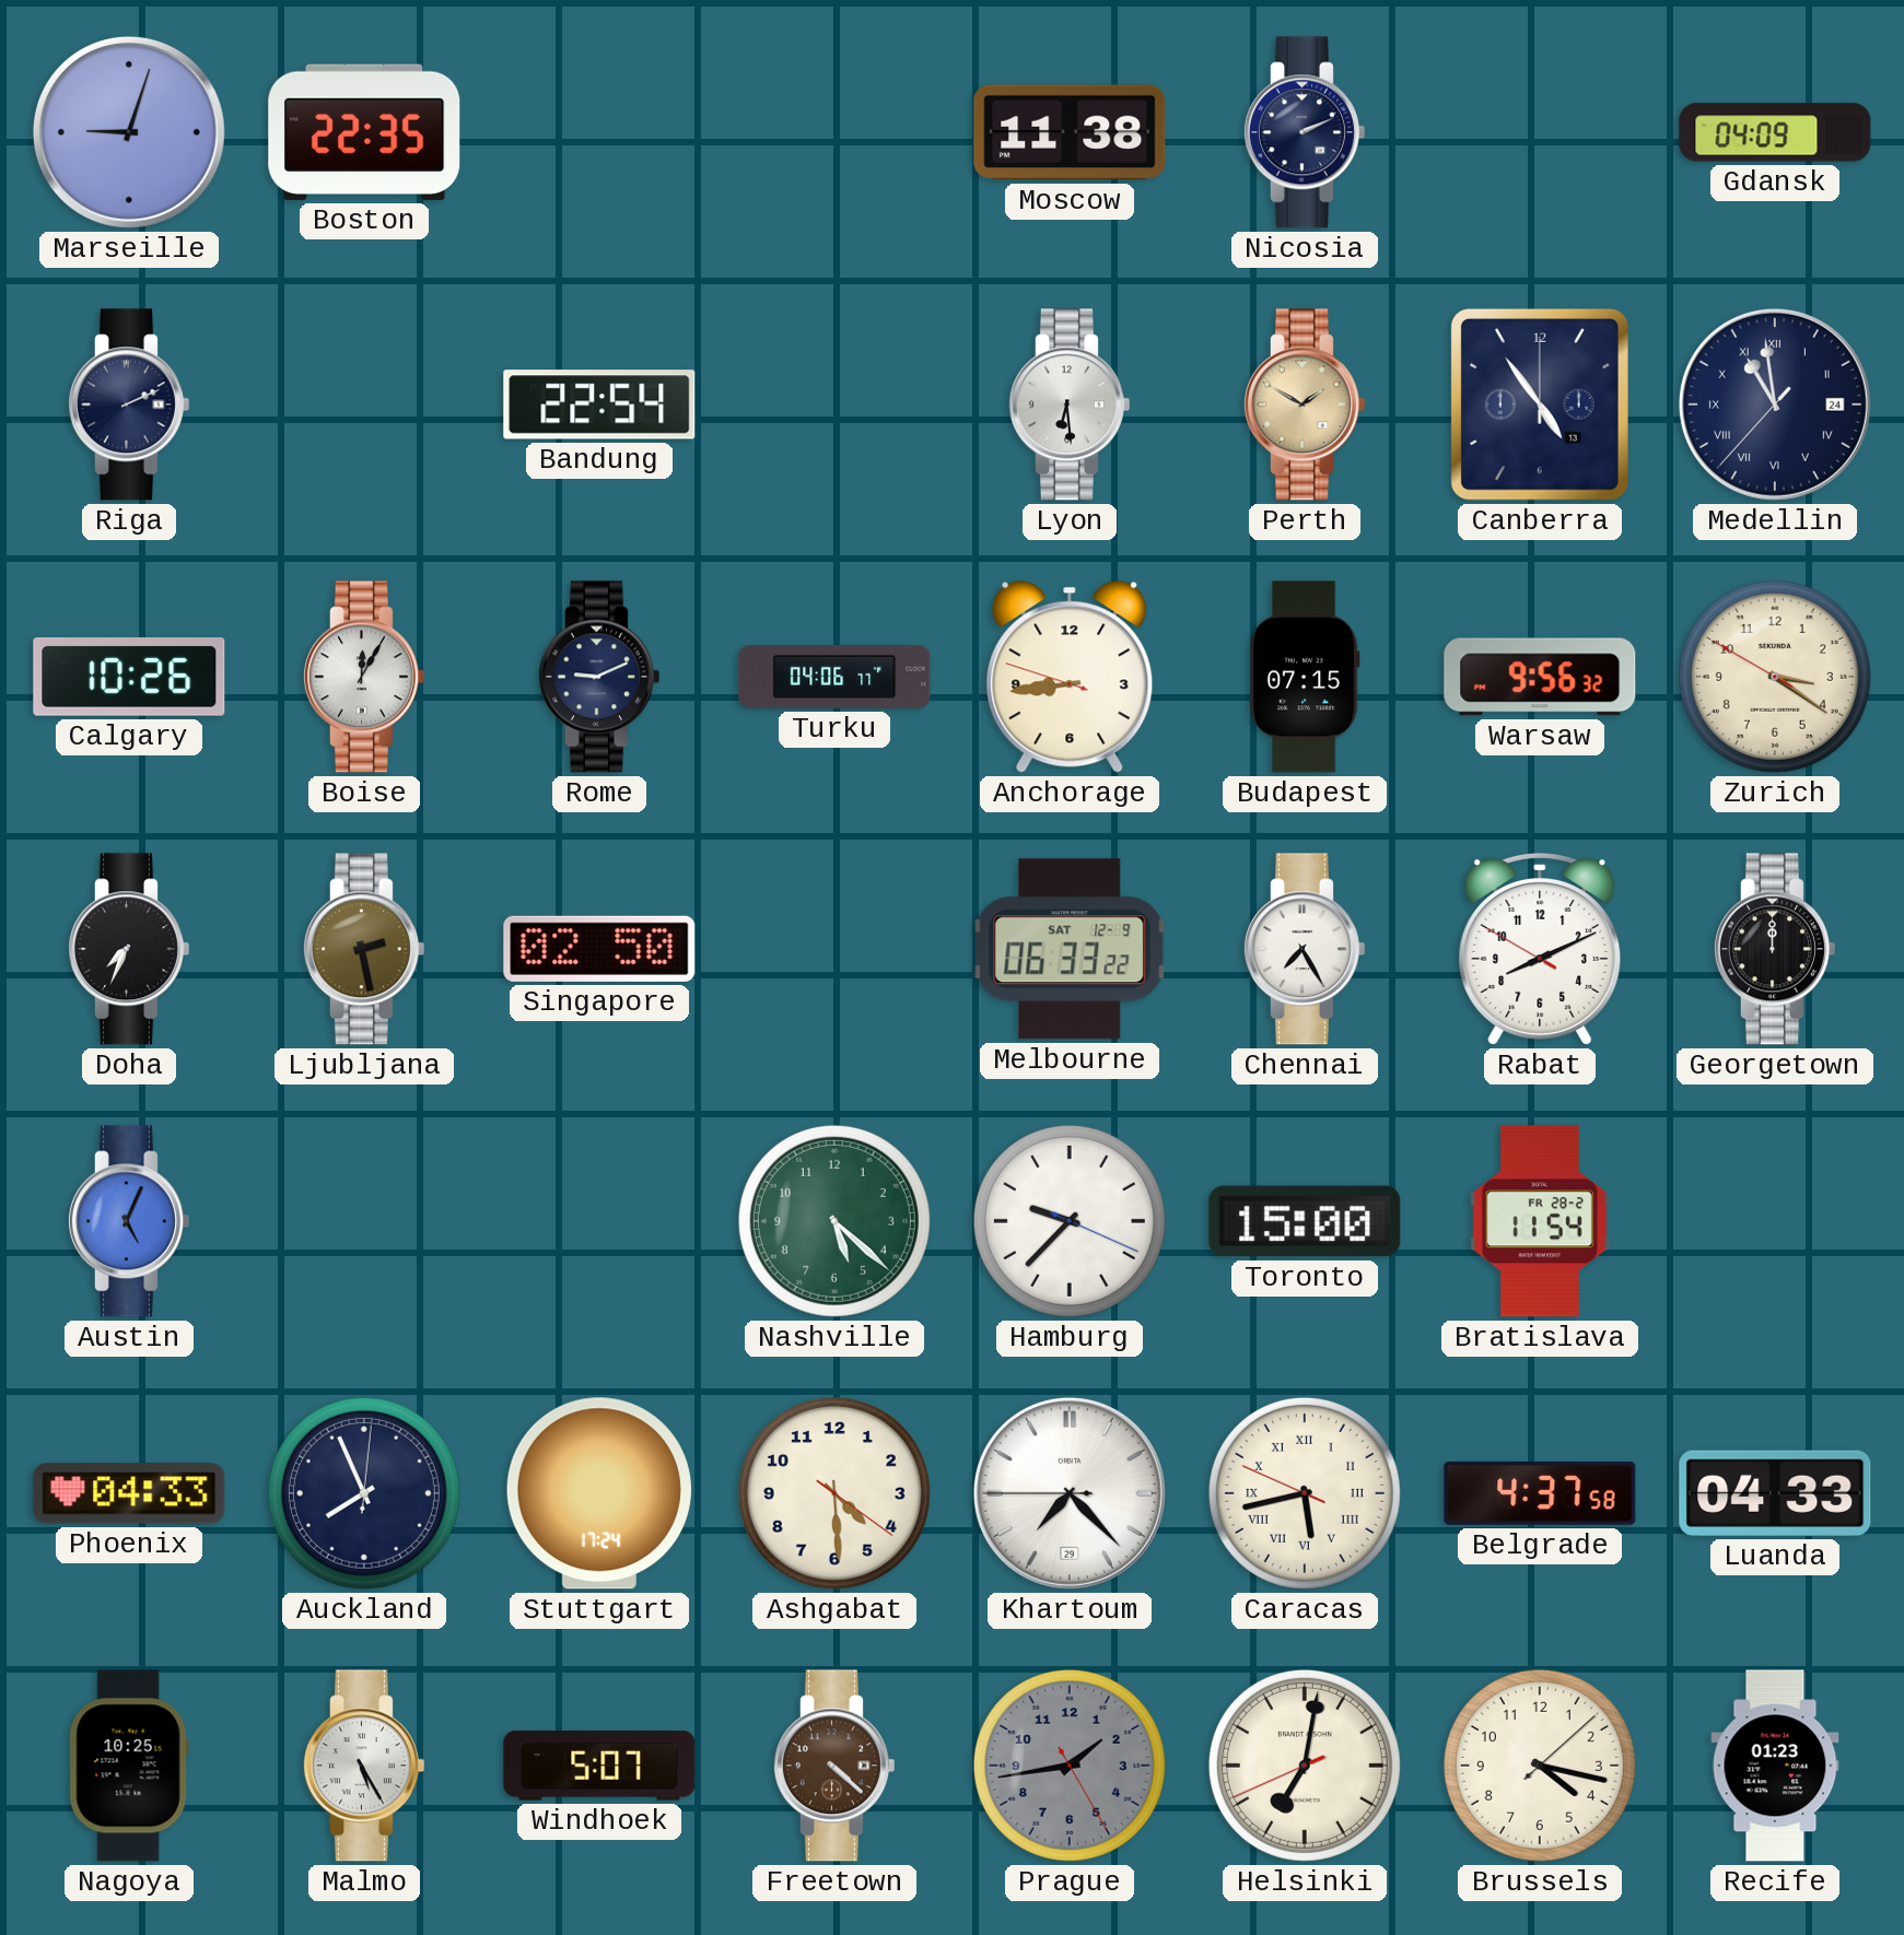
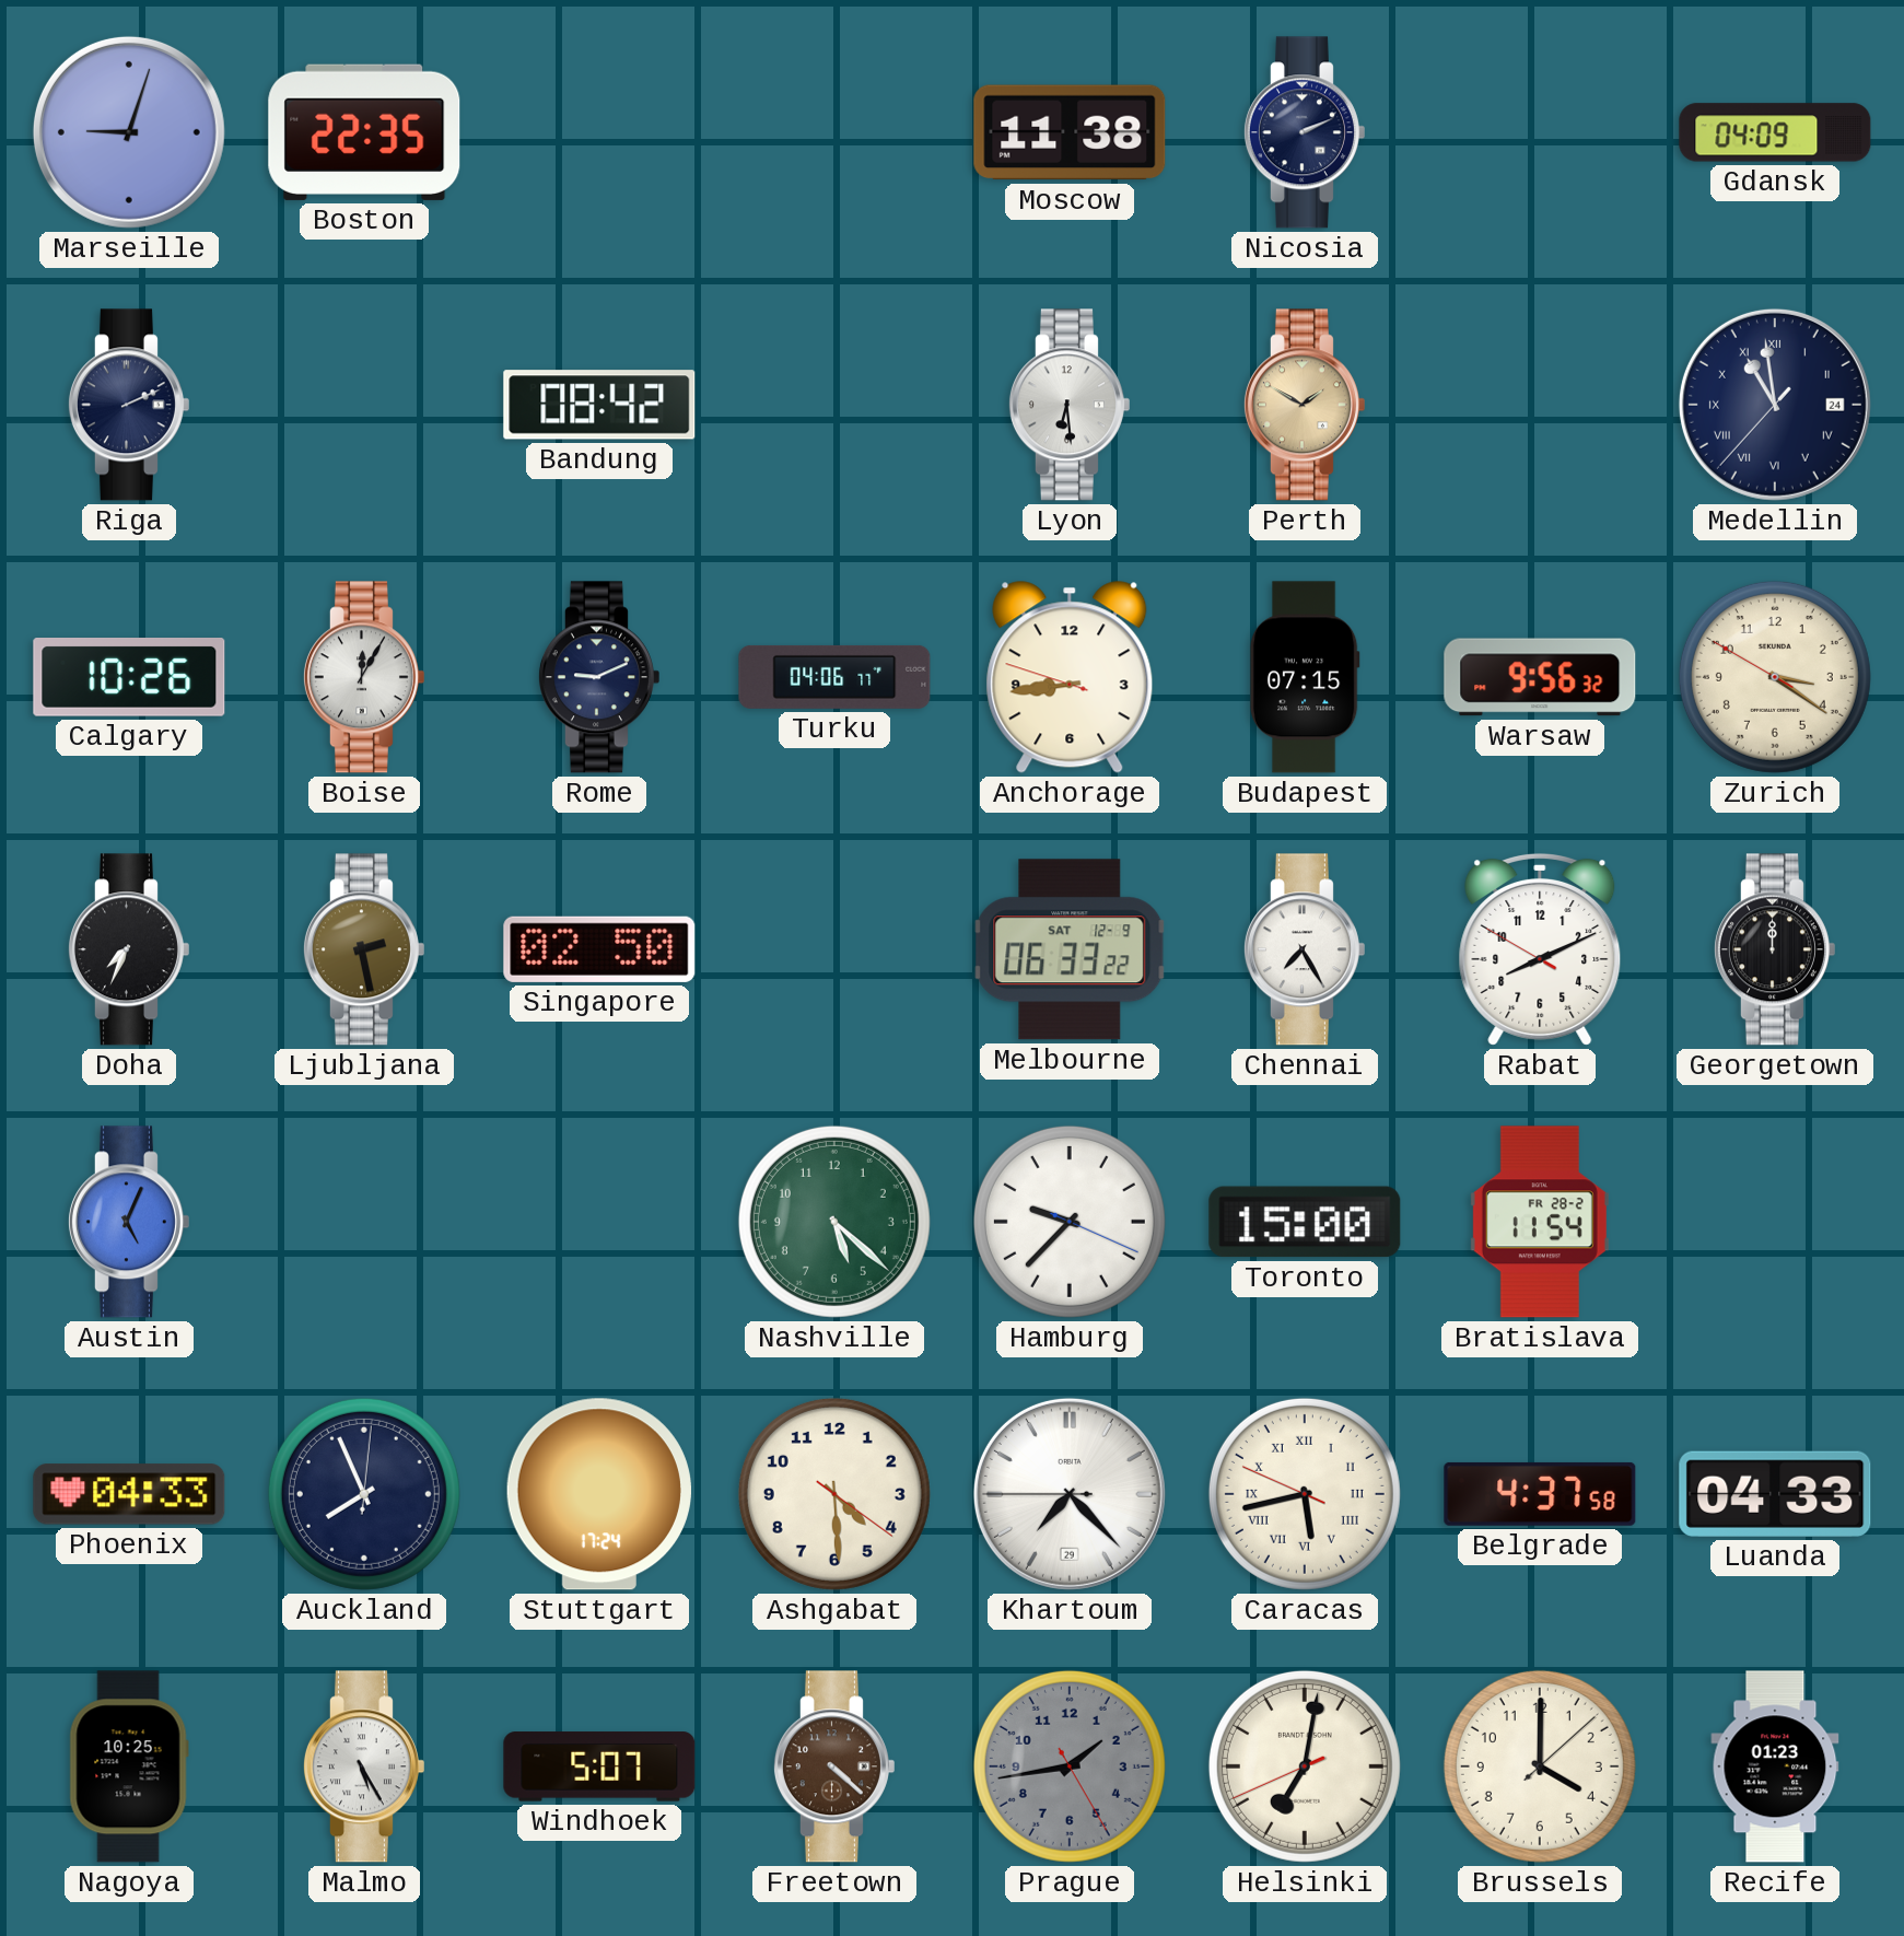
Bandung: 22:54 -> 08:42 (599, 405)
Canberra: 4:54 -> none (1540, 404)
Brussels: 4:17 -> 4:00 (1540, 1766)
